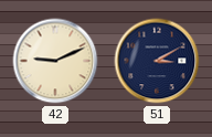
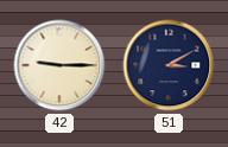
42: 9:11 -> 9:15 (59, 65)
